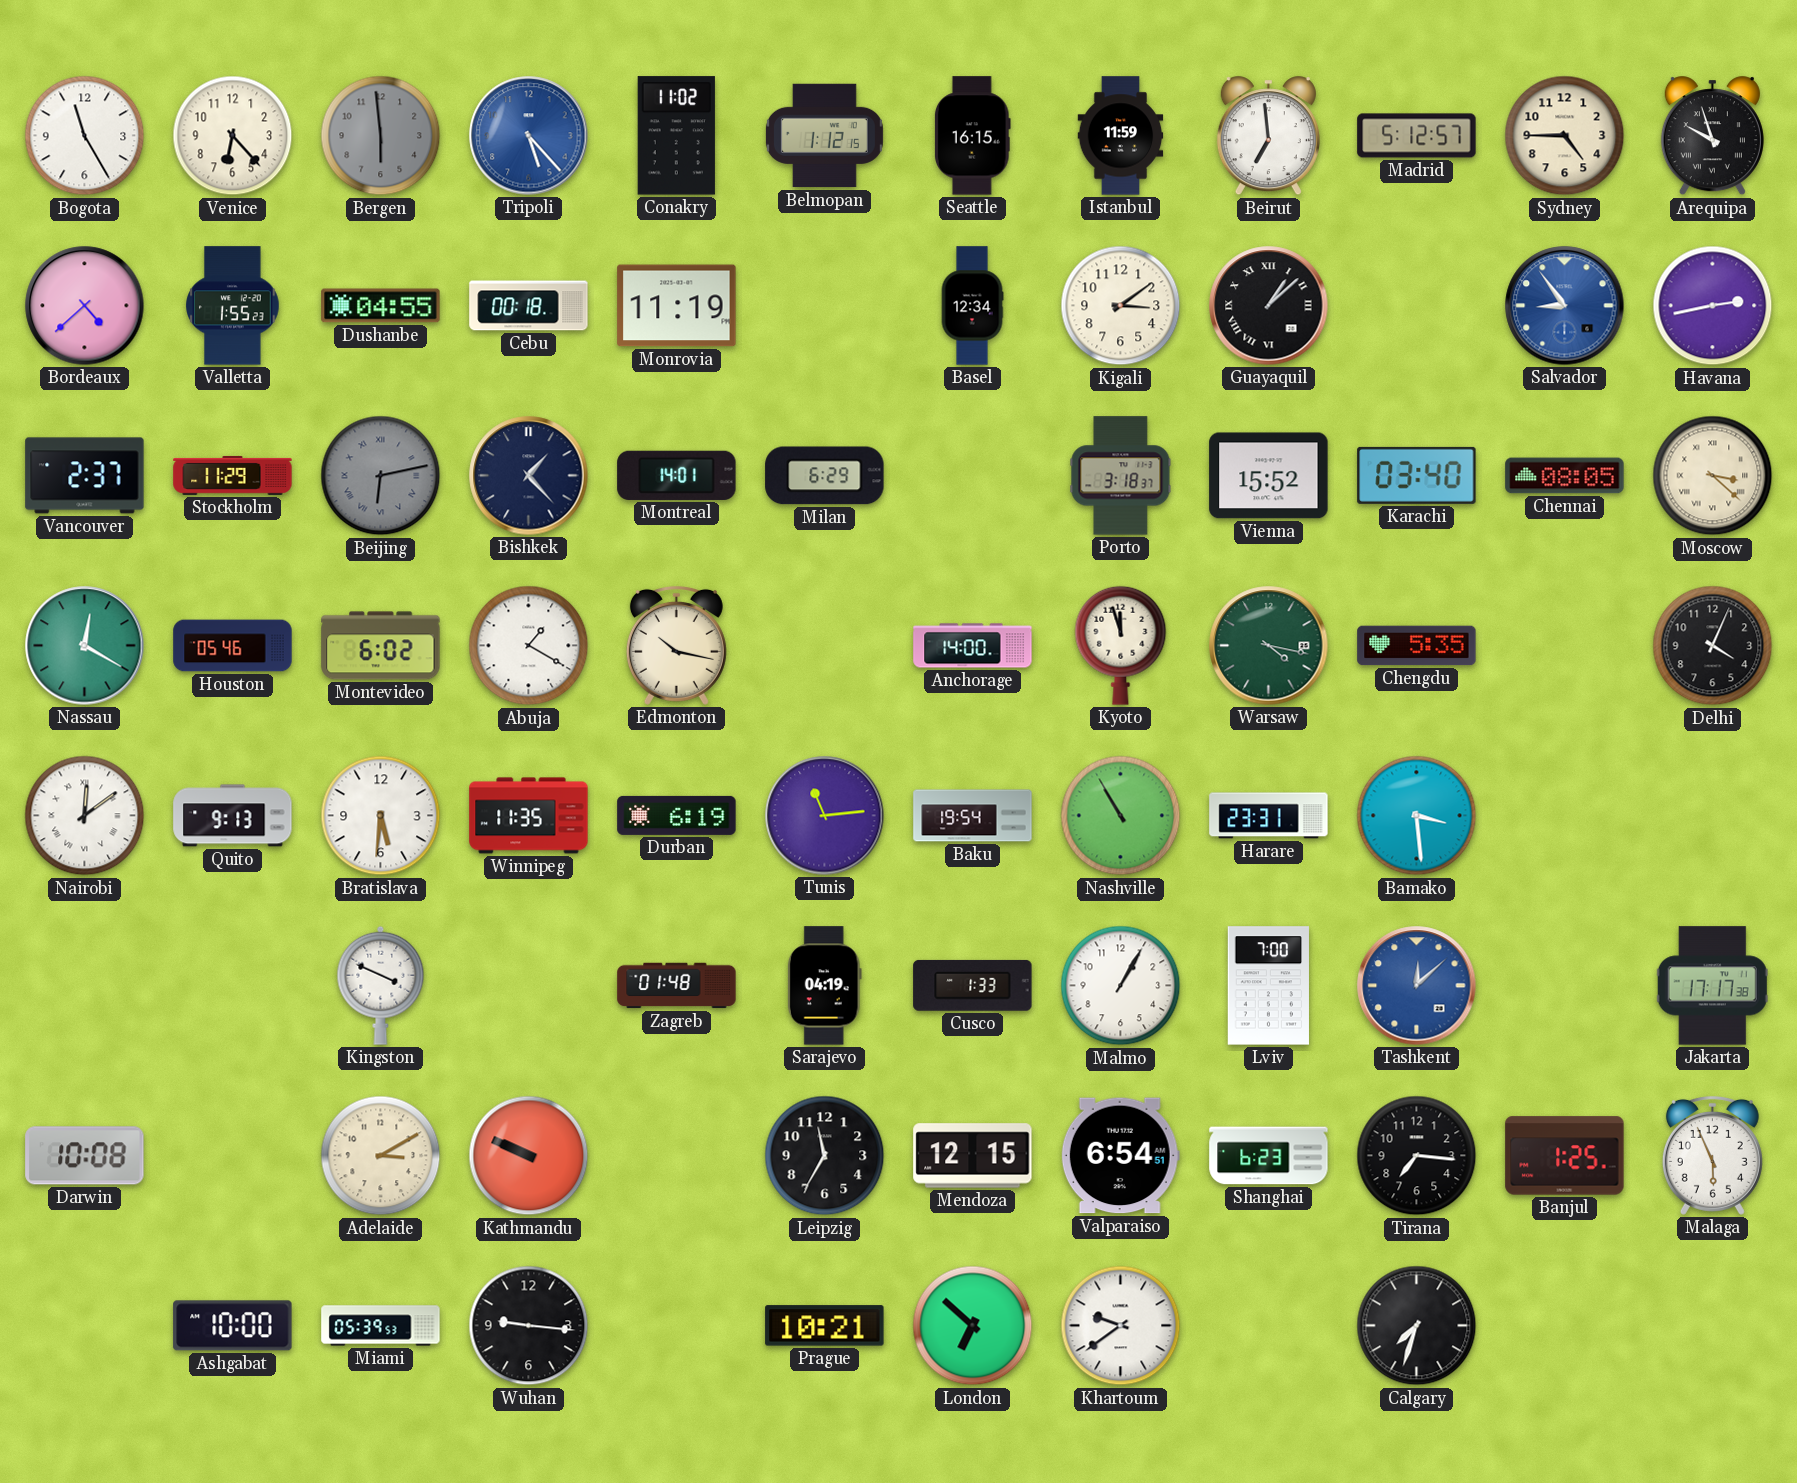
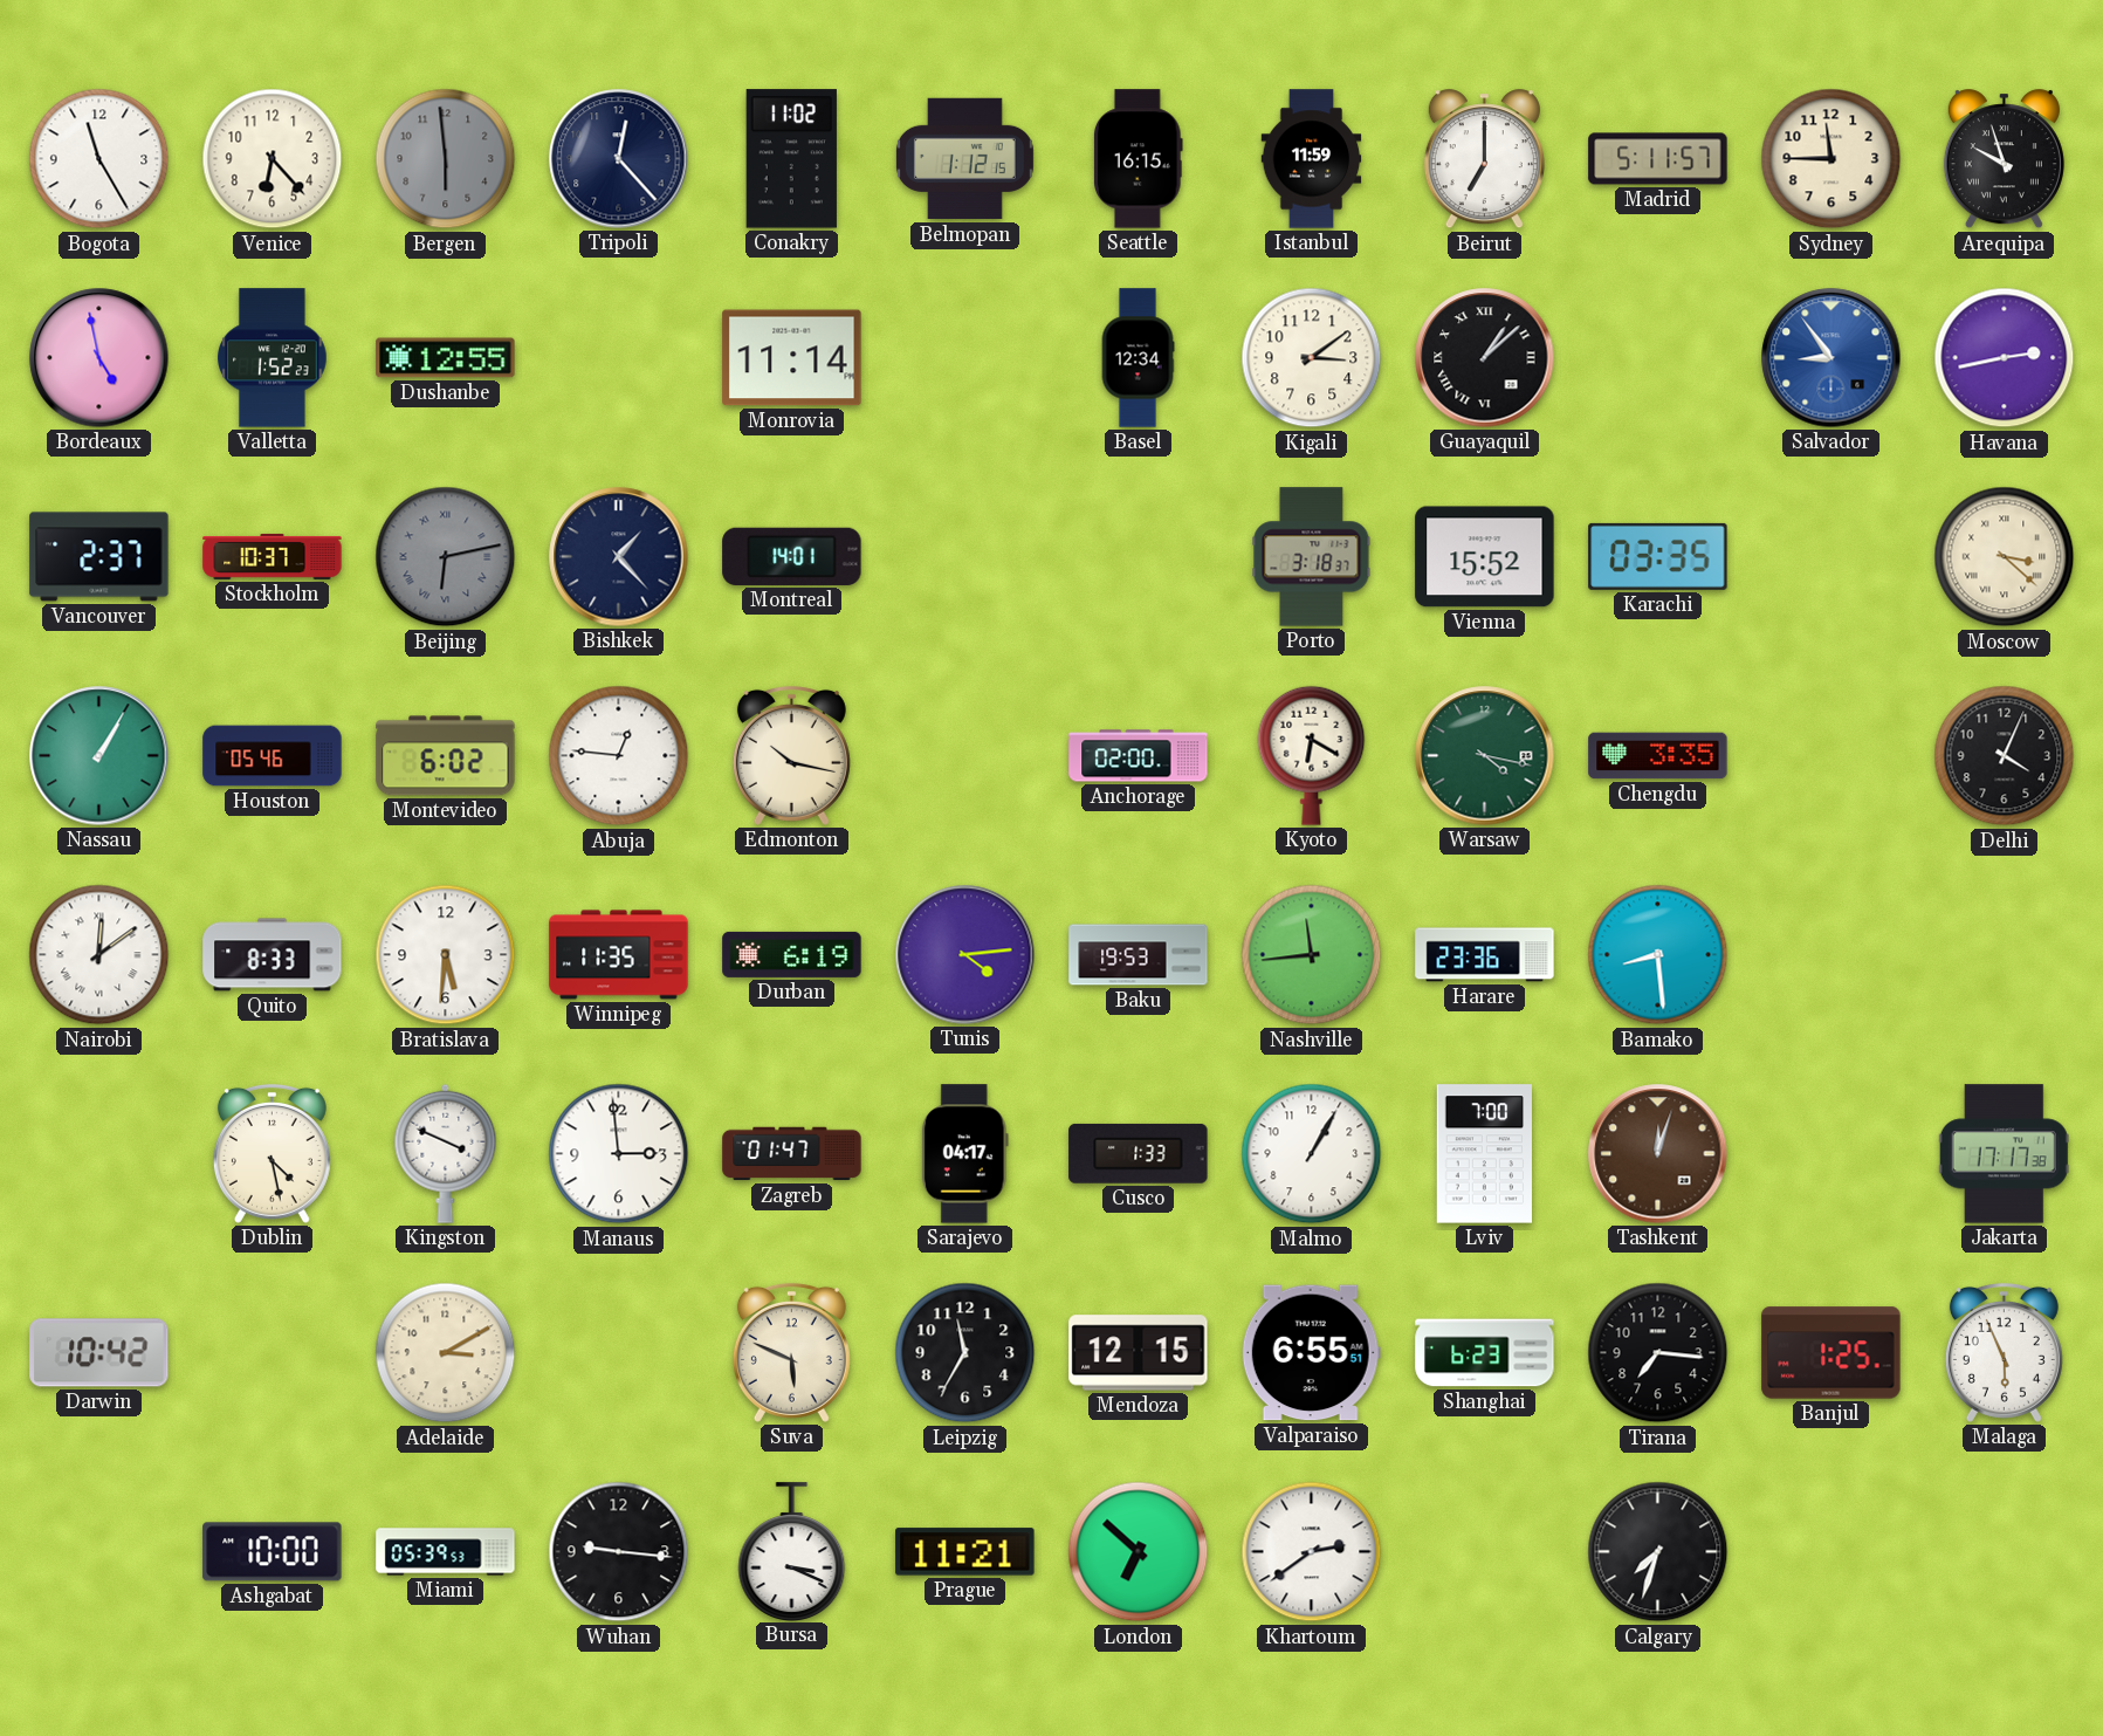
Tripoli: 5:23 -> 12:23 (619, 159)
Tripoli dial: blue -> navy (619, 159)
Beirut: 6:59 -> 7:00 (1484, 159)
Madrid: 5:12 -> 5:11 (1658, 159)
Sydney: 4:45 -> 11:45 (1831, 159)
Bordeaux: 4:38 -> 4:58 (99, 358)
Valletta: 1:55 -> 1:52 (273, 358)
Dushanbe: 04:55 -> 12:55 (446, 358)
Cebu: 00:18 -> none (529, 306)
Monrovia: 11:19 -> 11:14 (792, 358)
Stockholm: 11:29 -> 10:37 (273, 556)
Milan: 6:29 -> none (825, 476)
Karachi: 03:40 -> 03:35 (1658, 556)
Chennai: 08:05 -> none (1565, 476)
Nassau: 12:20 -> 1:05 (99, 756)
Abuja: 1:20 -> 12:46 (619, 756)
Anchorage: 14:00 -> 02:00 (1139, 756)
Kyoto: 11:57 -> 6:20 (1312, 755)
Chengdu: 5:35 -> 3:35 (1658, 756)
Quito: 9:13 -> 8:33 (273, 955)
Tunis: 11:14 -> 4:14 (965, 955)
Baku: 19:54 -> 19:53 (1139, 955)
Nashville: 10:55 -> 11:44 (1312, 955)
Harare: 23:31 -> 23:36 (1485, 955)
Bamako: 3:29 -> 8:29 (1658, 955)
Dublin: none -> 4:28 (272, 1153)
Manaus: none -> 2:59 (619, 1154)
Zagreb: 01:48 -> 01:47 (792, 1154)
Sarajevo: 04:19 -> 04:17 (964, 1154)
Tashkent: 12:08 -> 12:03 (1658, 1154)
Tashkent dial: blue -> brown (1658, 1154)
Darwin: 10:08 -> 10:42 (99, 1353)
Kathmandu: 9:49 -> none (529, 1156)
Suva: none -> 5:49 (791, 1352)
Valparaiso: 6:54 -> 6:55 (1311, 1353)
Bursa: none -> 3:19 (792, 1551)
Prague: 10:21 -> 11:21 (965, 1552)
Khartoum: 9:39 -> 2:39 (1312, 1552)
